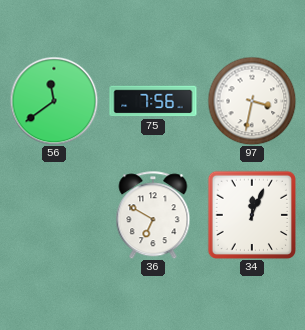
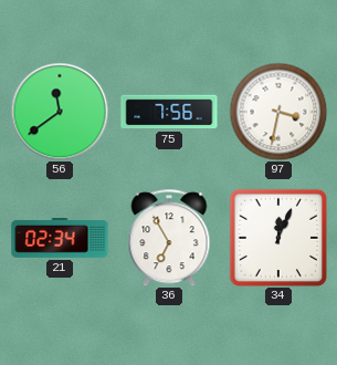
21: none -> 02:34 (60, 238)
36: 6:50 -> 6:55 (169, 238)
